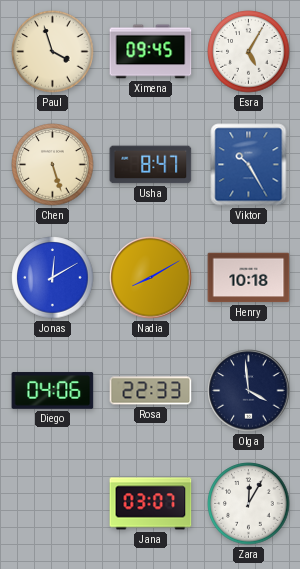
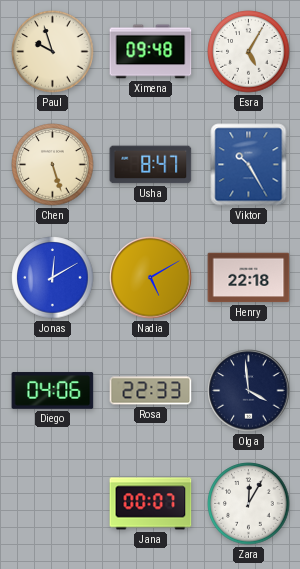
Paul: 3:57 -> 9:57 (53, 52)
Ximena: 09:45 -> 09:48 (151, 52)
Nadia: 8:10 -> 5:10 (151, 278)
Henry: 10:18 -> 22:18 (249, 278)
Jana: 03:07 -> 00:07 (151, 504)
